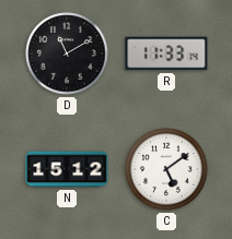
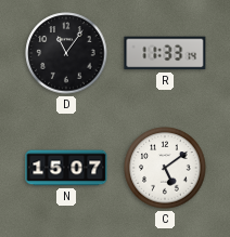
D: 11:10 -> 11:06 (66, 53)
N: 15:12 -> 15:07 (66, 168)
